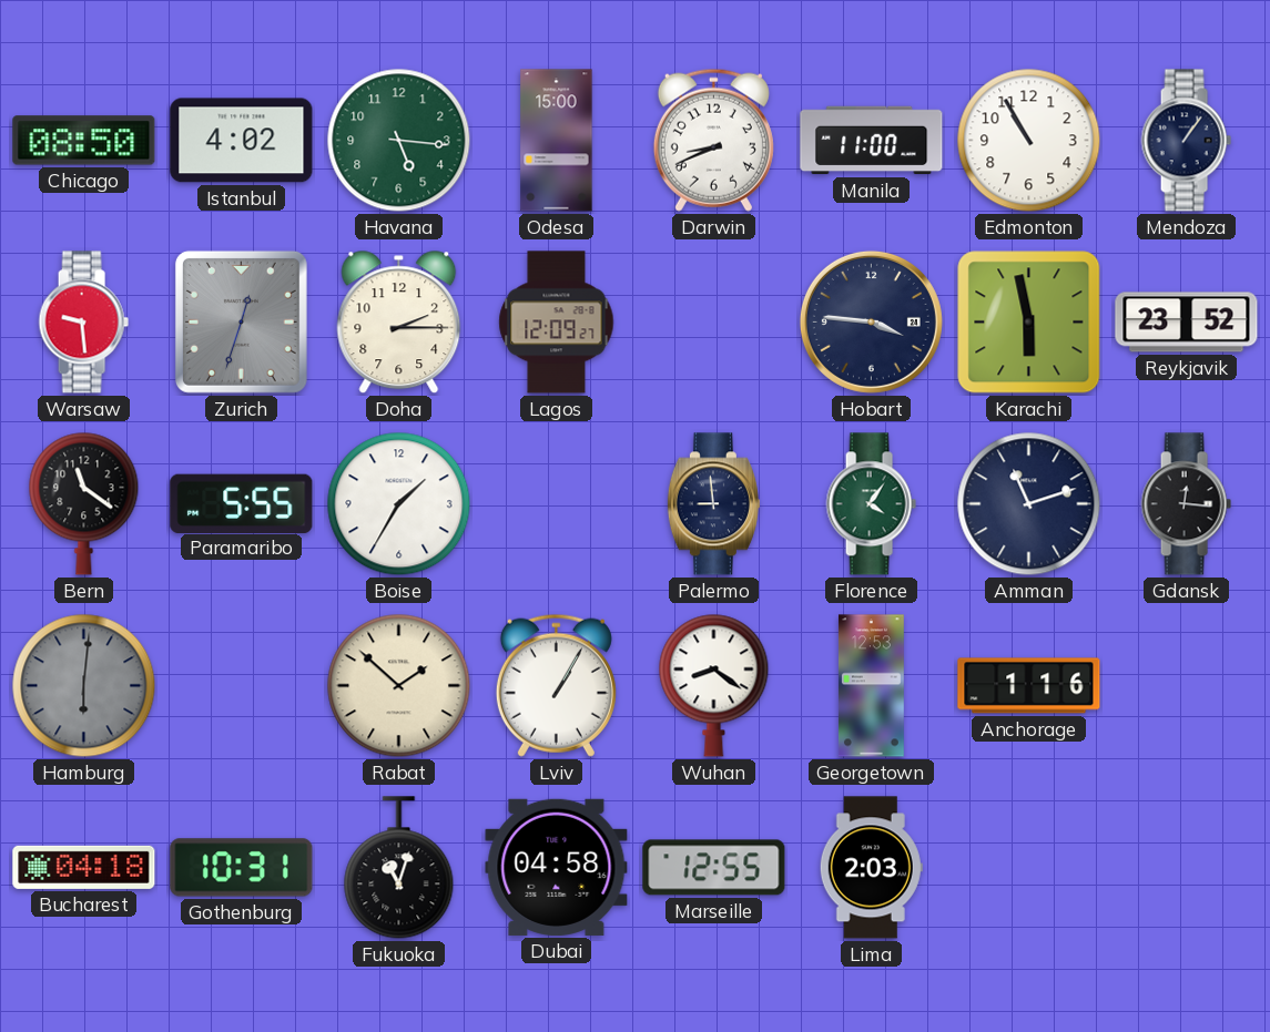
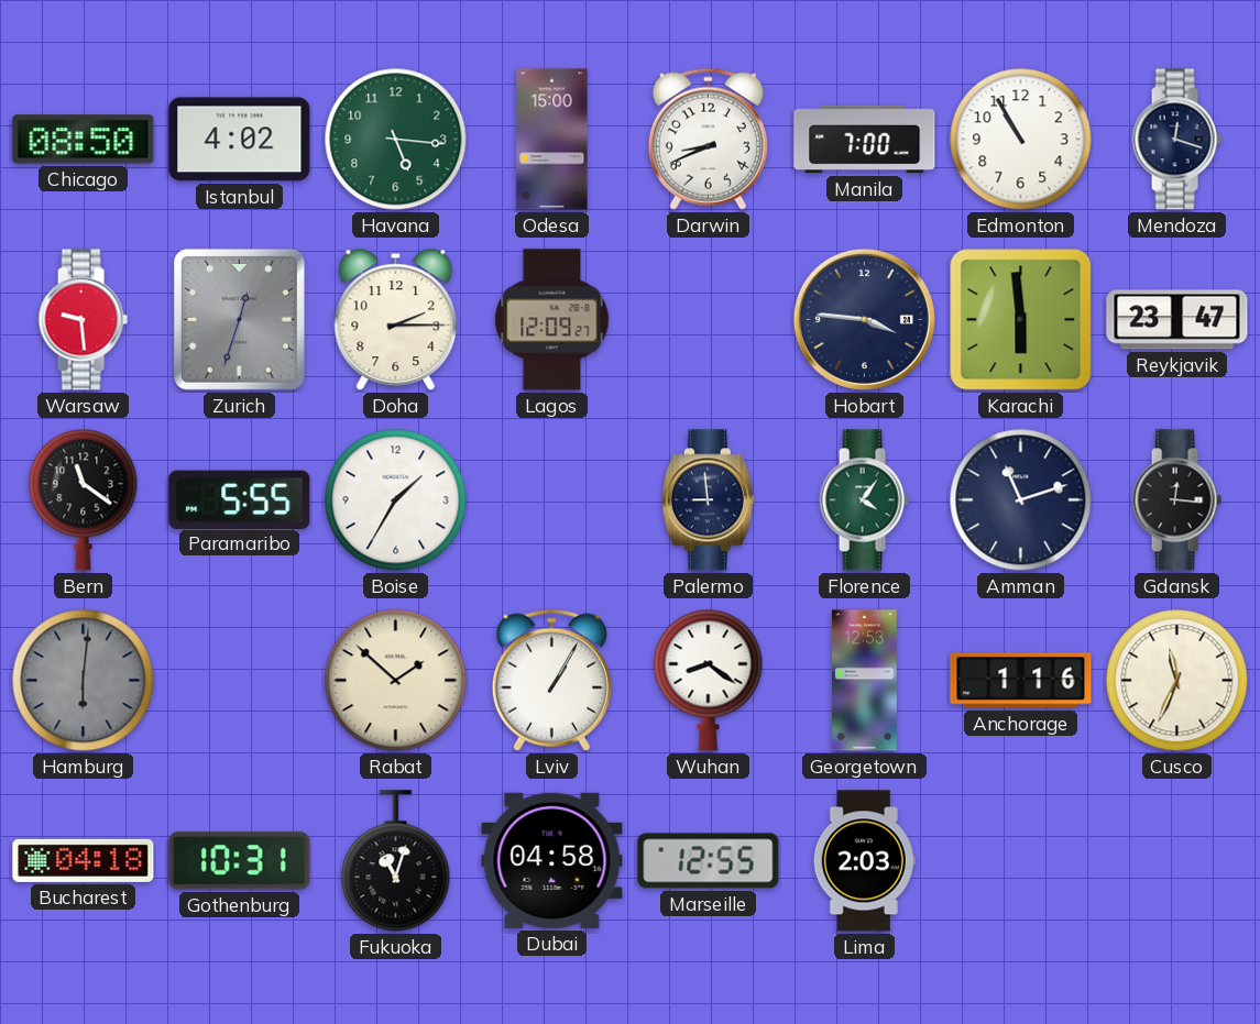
Manila: 11:00 -> 7:00 (865, 140)
Mendoza: 1:06 -> 12:18 (1176, 140)
Karachi: 5:58 -> 5:59 (1021, 320)
Reykjavik: 23:52 -> 23:47 (1177, 320)
Cusco: none -> 11:34 (1177, 681)
